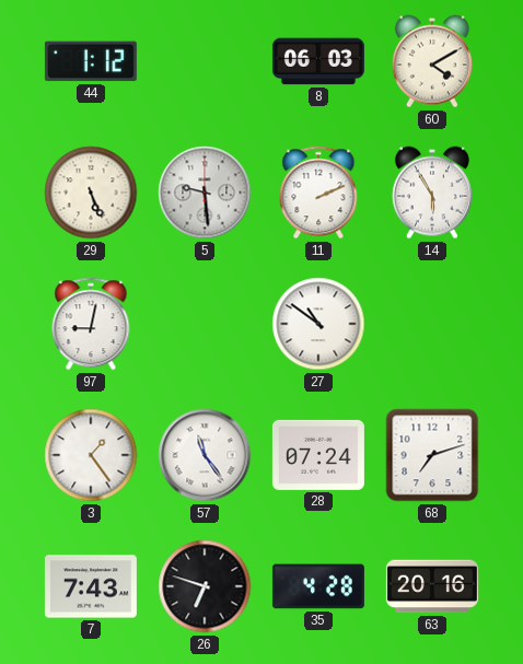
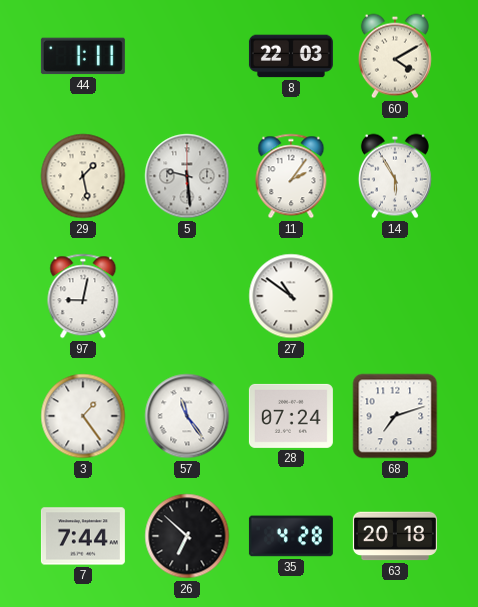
44: 1:12 -> 1:11 (83, 56)
8: 06:03 -> 22:03 (291, 56)
29: 5:26 -> 1:28 (83, 176)
11: 2:11 -> 2:06 (291, 176)
7: 7:43 -> 7:44 (83, 536)
26: 6:48 -> 6:52 (187, 536)
63: 20:16 -> 20:18 (395, 536)
